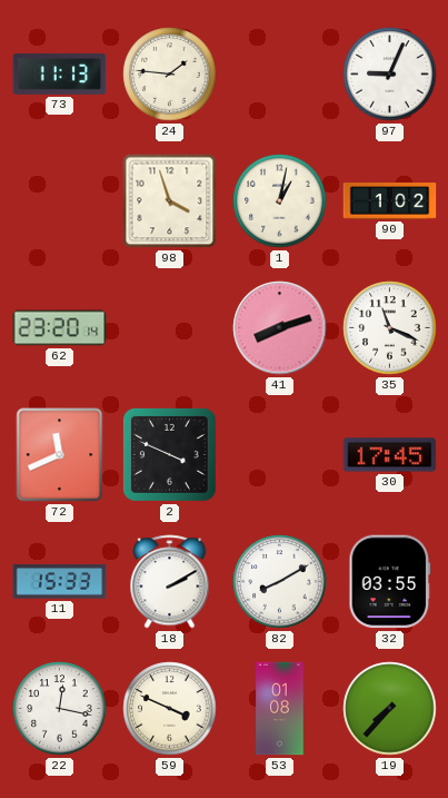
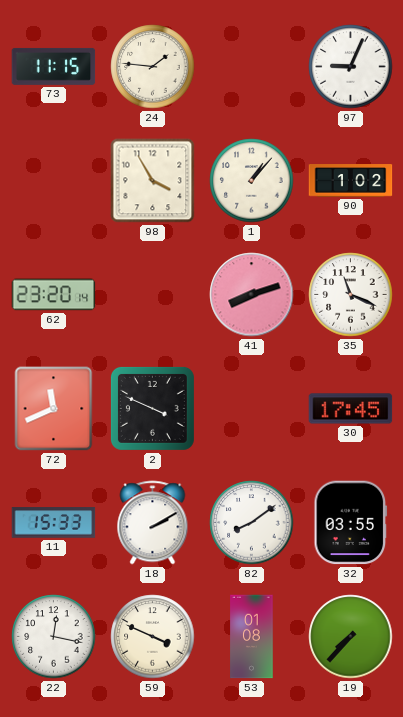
73: 11:13 -> 11:15 (54, 66)
98: 3:57 -> 3:55 (153, 181)
1: 1:02 -> 1:07 (252, 181)
82: 8:10 -> 8:09 (252, 523)
